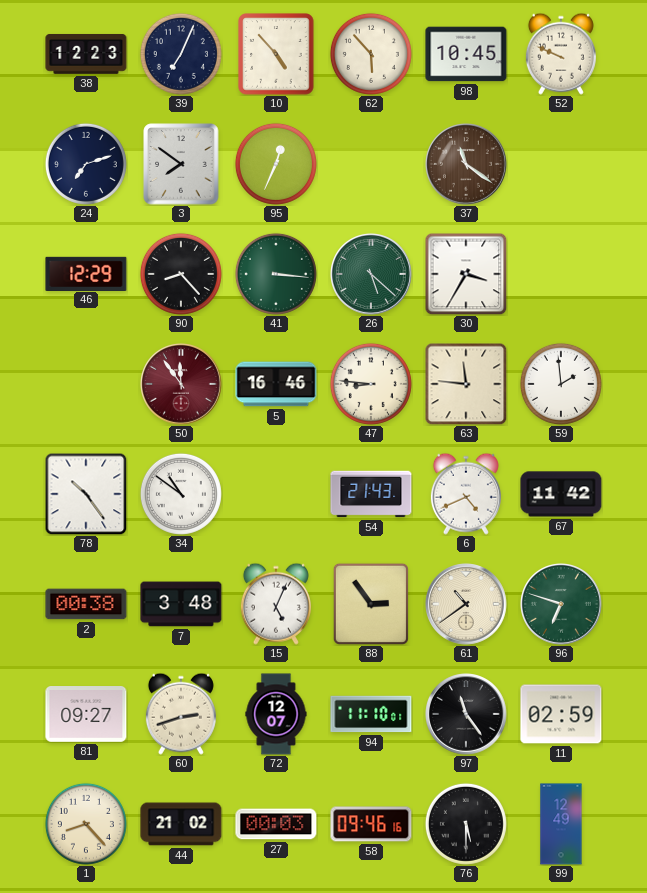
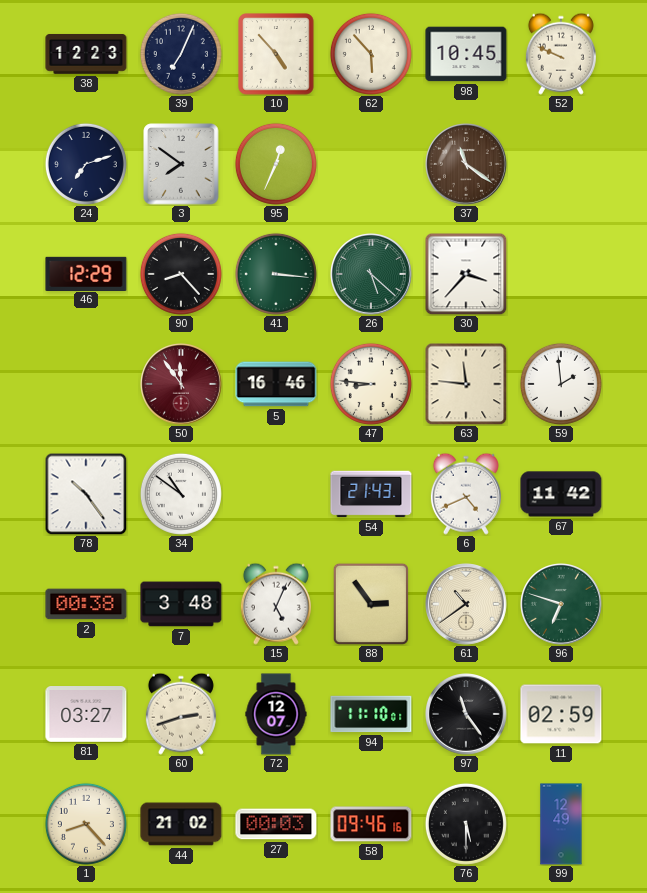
30: 3:35 -> 3:37 (466, 274)
81: 09:27 -> 03:27 (86, 715)
